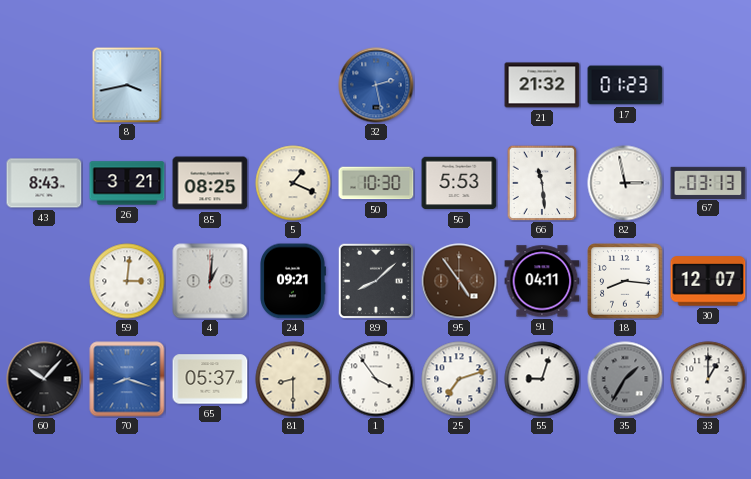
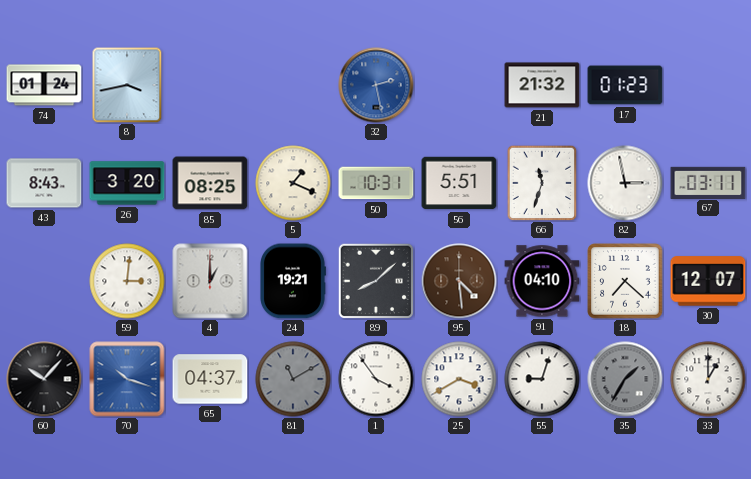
74: none -> 01:24 (44, 85)
26: 3:21 -> 3:20 (127, 183)
50: 10:30 -> 10:31 (376, 183)
56: 5:53 -> 5:51 (459, 183)
66: 11:29 -> 11:33 (542, 183)
67: 03:13 -> 03:11 (708, 182)
4: 1:01 -> 1:00 (210, 281)
24: 09:21 -> 19:21 (293, 281)
95: 4:54 -> 4:29 (459, 281)
91: 04:11 -> 04:10 (542, 281)
18: 8:16 -> 7:22 (625, 281)
70: 8:18 -> 10:18 (127, 379)
65: 05:37 -> 04:37 (210, 379)
81: 8:30 -> 11:10 (293, 379)
81 dial: cream -> grey (293, 379)
25: 7:12 -> 3:40 (459, 379)
